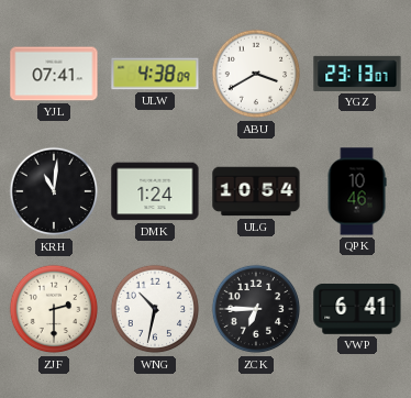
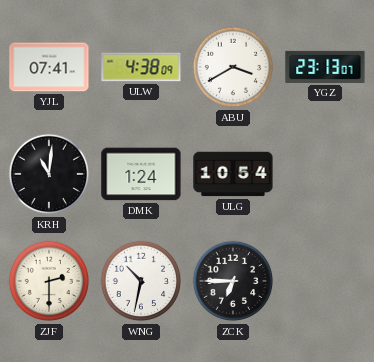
QPK: 10:46 -> none (357, 191)
VWP: 6:41 -> none (357, 310)
